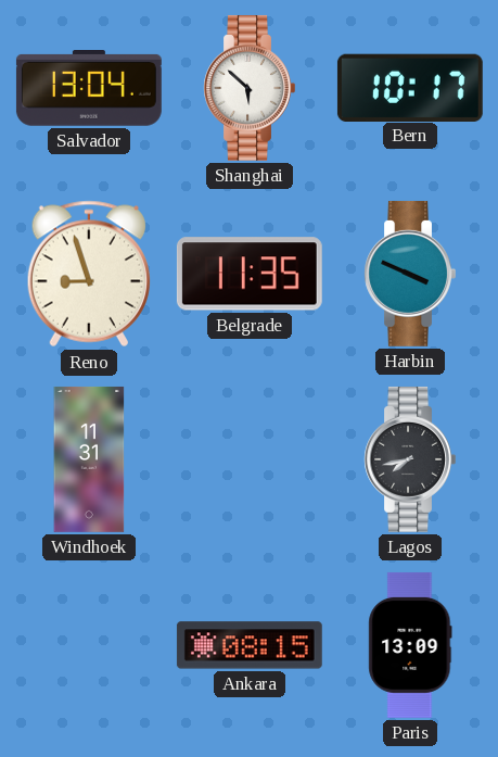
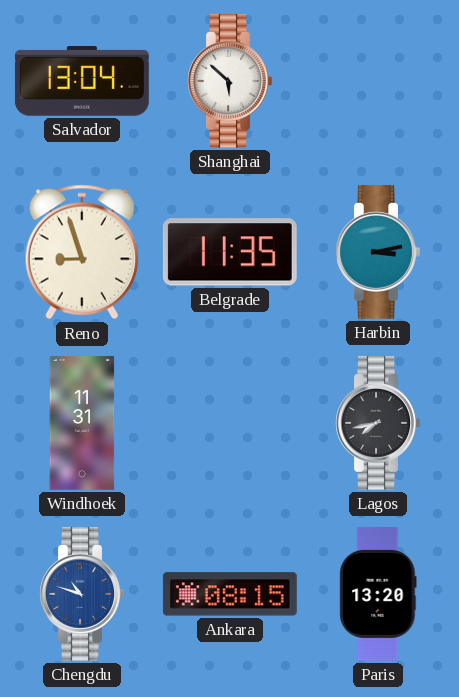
Bern: 10:17 -> none (410, 87)
Harbin: 3:49 -> 3:13 (378, 252)
Chengdu: none -> 10:48 (82, 594)
Paris: 13:09 -> 13:20 (378, 594)
